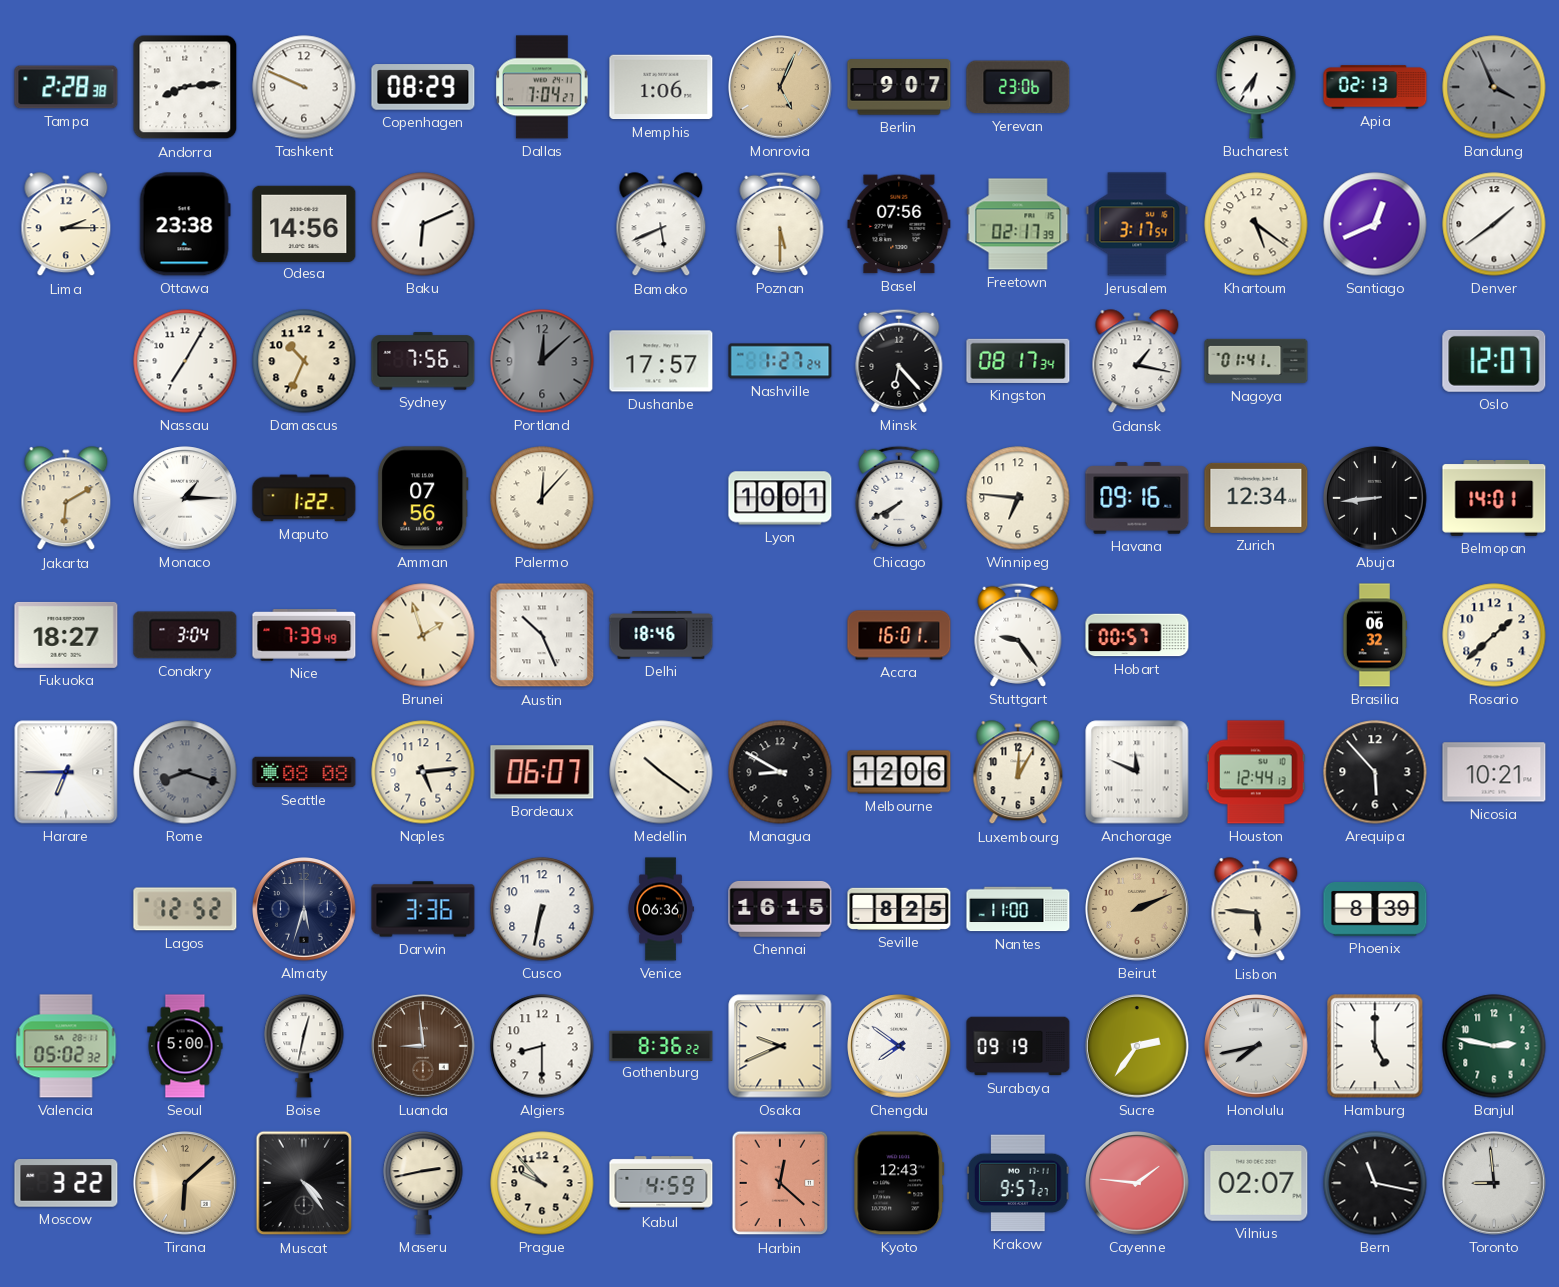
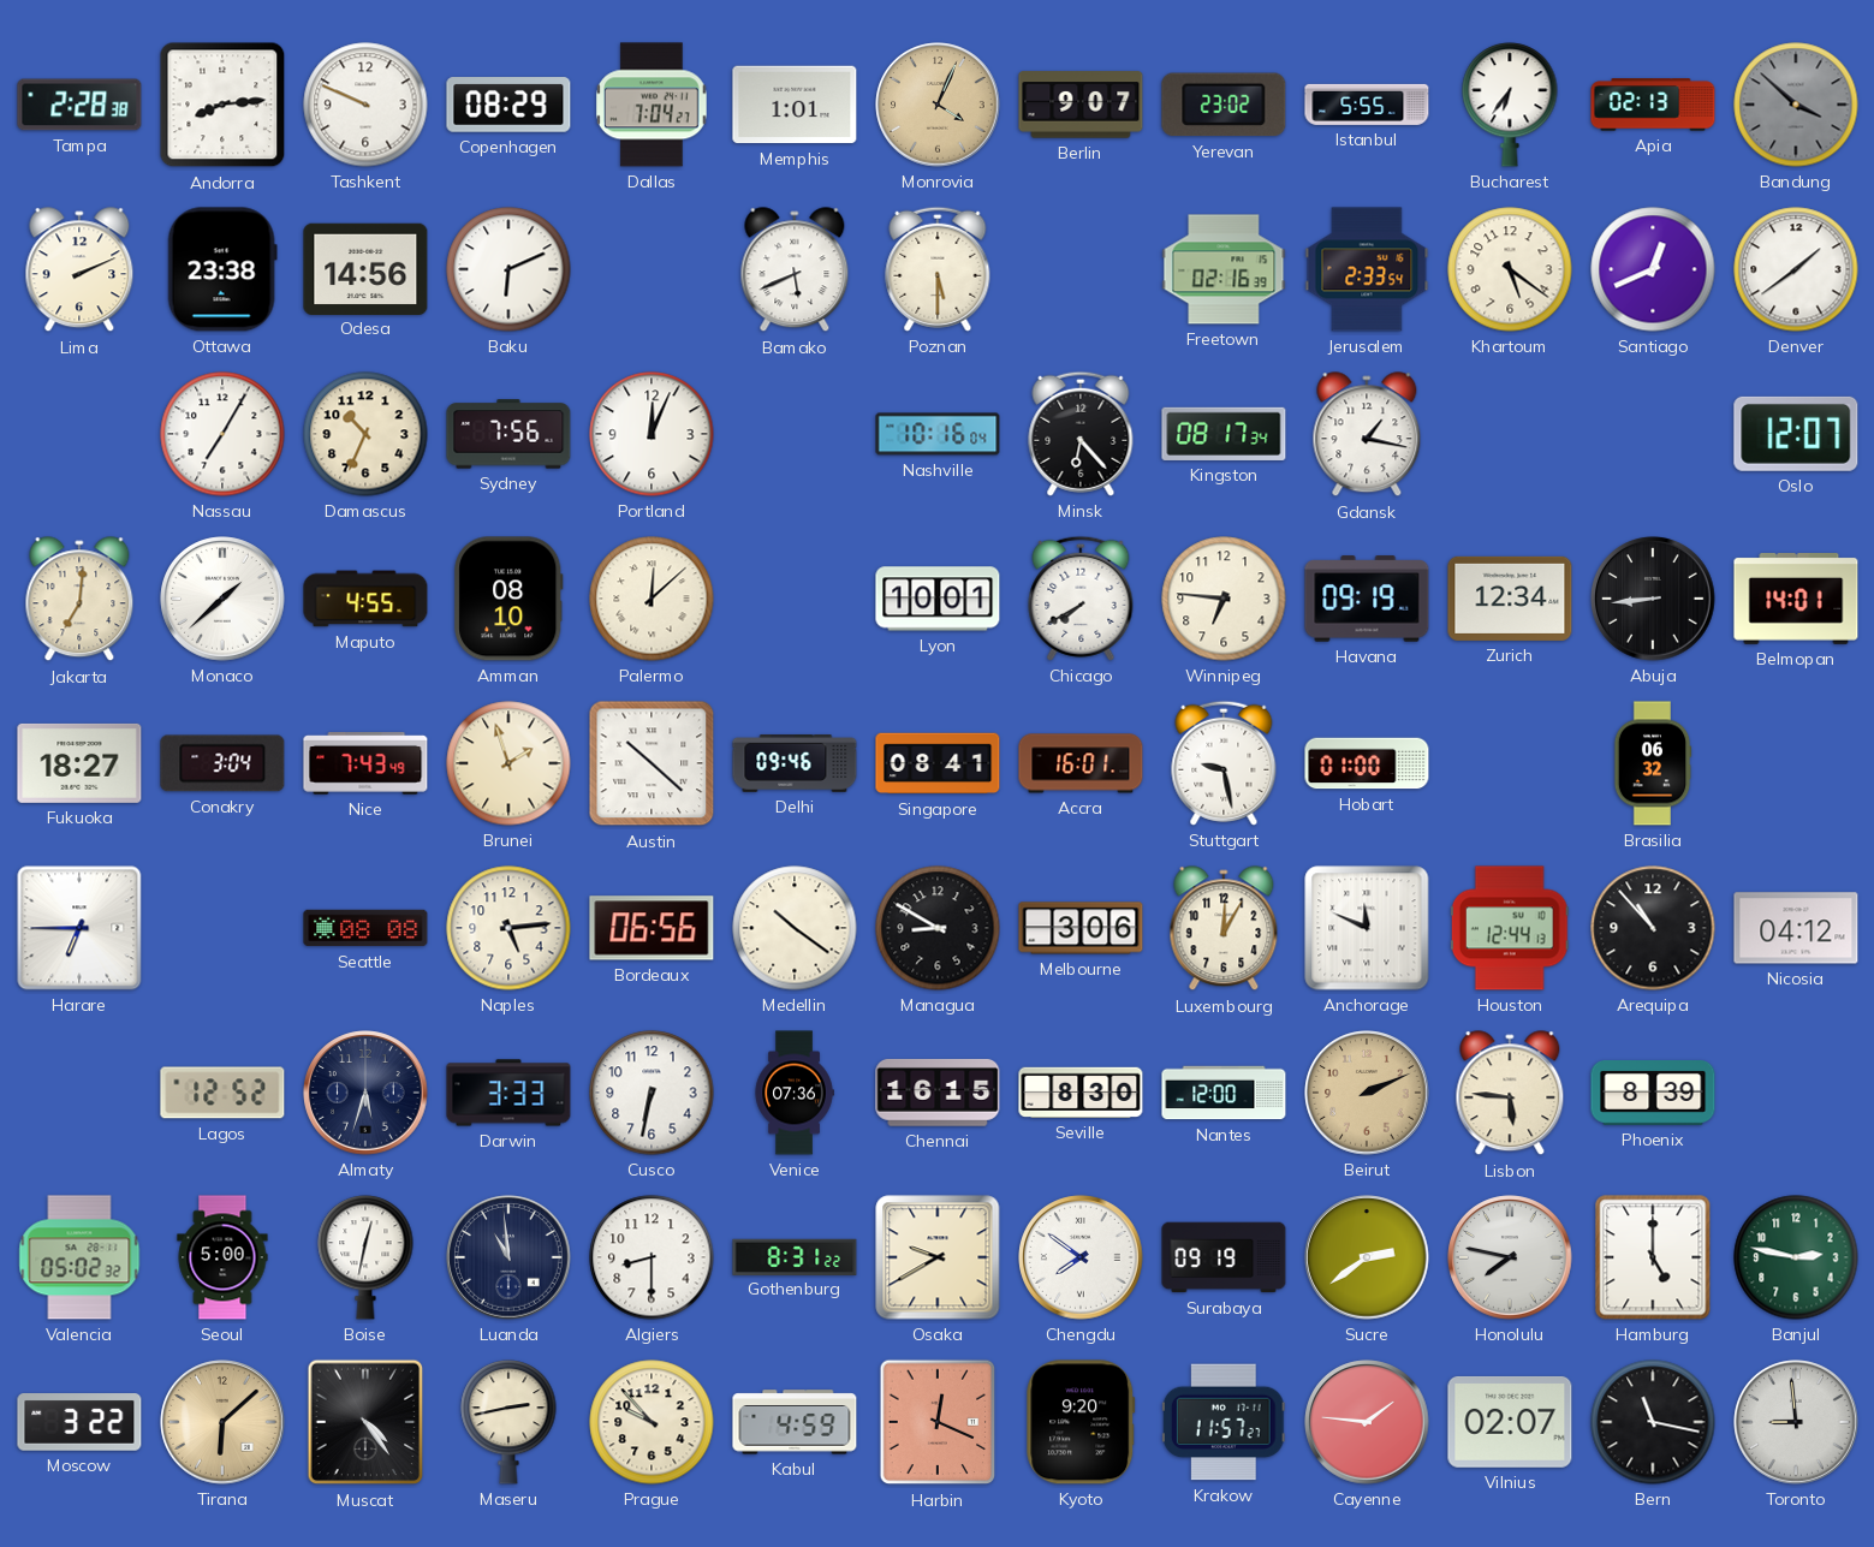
Memphis: 1:06 -> 1:01 (795, 105)
Monrovia: 5:04 -> 4:04 (938, 105)
Yerevan: 23:06 -> 23:02 (1224, 105)
Istanbul: none -> 5:55 (1367, 105)
Bandung: 3:56 -> 3:52 (1796, 105)
Lima: 2:15 -> 2:11 (79, 270)
Basel: 07:56 -> none (899, 224)
Freetown: 02:17 -> 02:16 (1224, 269)
Jerusalem: 3:17 -> 2:33 (1367, 269)
Portland: 12:08 -> 12:04 (652, 434)
Portland dial: grey -> white (652, 434)
Dushanbe: 17:57 -> none (661, 361)
Nashville: 1:27 -> 10:16 (938, 434)
Nagoya: 01:41 -> none (1256, 361)
Jakarta: 6:10 -> 7:01 (79, 600)
Monaco: 1:15 -> 1:38 (222, 599)
Maputo: 1:22 -> 4:55 (365, 599)
Amman: 07:56 -> 08:10 (508, 599)
Palermo: 12:07 -> 12:08 (652, 599)
Havana: 09:16 -> 09:19 (1367, 599)
Nice: 7:39 -> 7:43 (365, 764)
Austin: 10:26 -> 10:22 (652, 763)
Delhi: 18:46 -> 09:46 (795, 764)
Singapore: none -> 08:41 (938, 763)
Stuttgart: 9:24 -> 9:28 (1224, 763)
Hobart: 00:57 -> 01:00 (1367, 763)
Rosario: 1:38 -> none (1494, 635)
Rome: 8:18 -> none (185, 772)
Bordeaux: 06:07 -> 06:56 (652, 928)
Melbourne: 12:06 -> 3:06 (1081, 928)
Arequipa: 5:53 -> 10:53 (1653, 928)
Nicosia: 10:21 -> 04:12 (1796, 928)
Darwin: 3:36 -> 3:33 (508, 1093)
Venice: 06:36 -> 07:36 (795, 1093)
Seville: 8:25 -> 8:30 (1081, 1093)
Nantes: 11:00 -> 12:00 (1224, 1093)
Luanda: 8:59 -> 10:59 (508, 1257)
Luanda dial: brown -> navy (508, 1257)
Gothenburg: 8:36 -> 8:31 (795, 1256)
Osaka: 9:41 -> 9:40 (938, 1257)
Sucre: 2:36 -> 2:39 (1367, 1257)
Honolulu: 7:43 -> 7:47 (1510, 1257)
Harbin: 12:22 -> 12:19 (938, 1422)
Kyoto: 12:43 -> 9:20 (1081, 1422)
Krakow: 9:57 -> 11:57 (1224, 1422)
